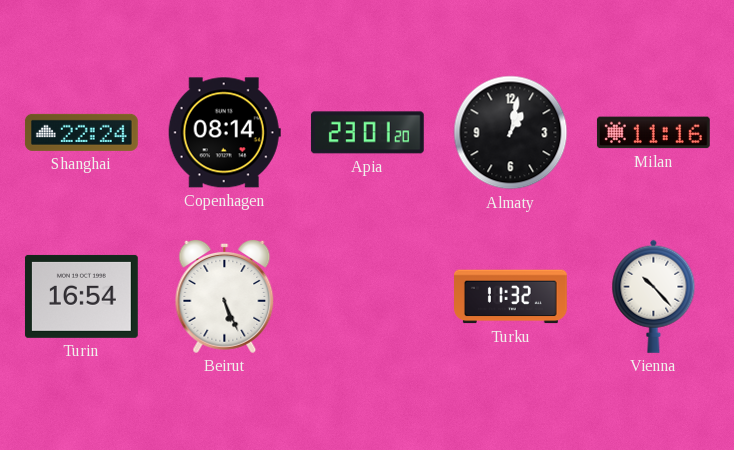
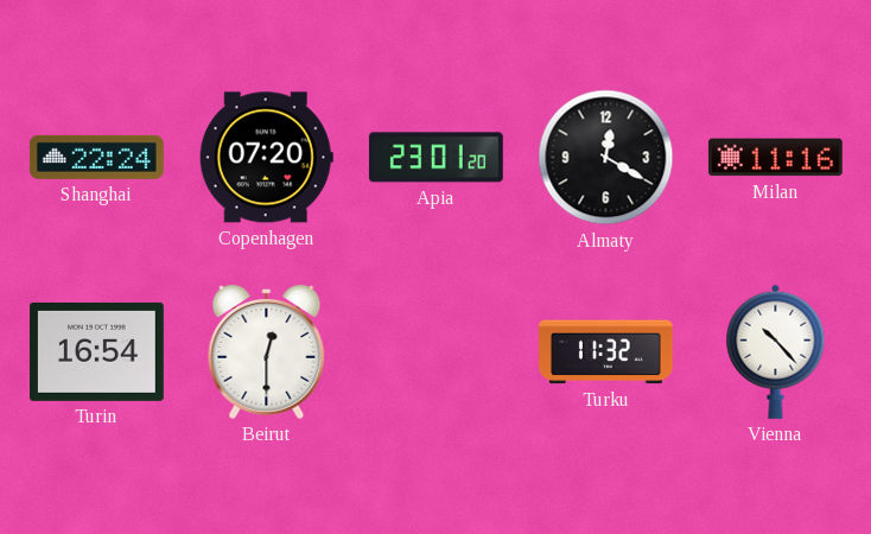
Copenhagen: 08:14 -> 07:20 (266, 158)
Almaty: 1:02 -> 12:20 (606, 158)
Beirut: 5:26 -> 12:30 (267, 352)
